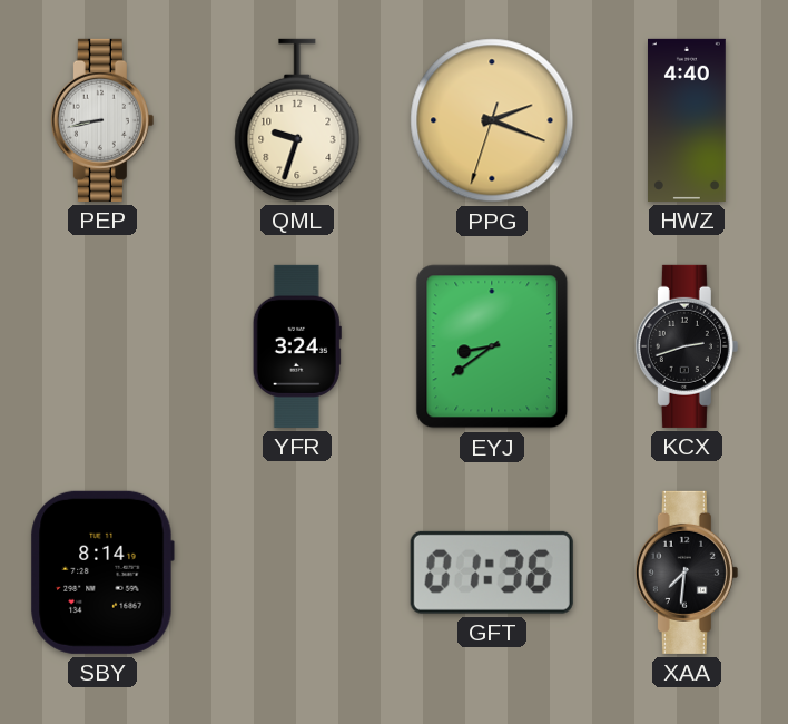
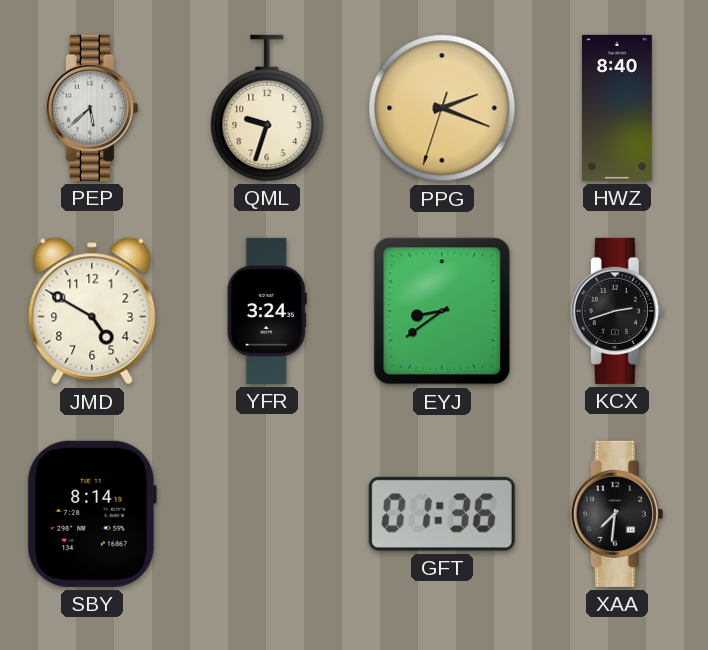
PEP: 8:43 -> 5:38 (92, 108)
HWZ: 4:40 -> 8:40 (618, 108)
JMD: none -> 4:50 (92, 311)
